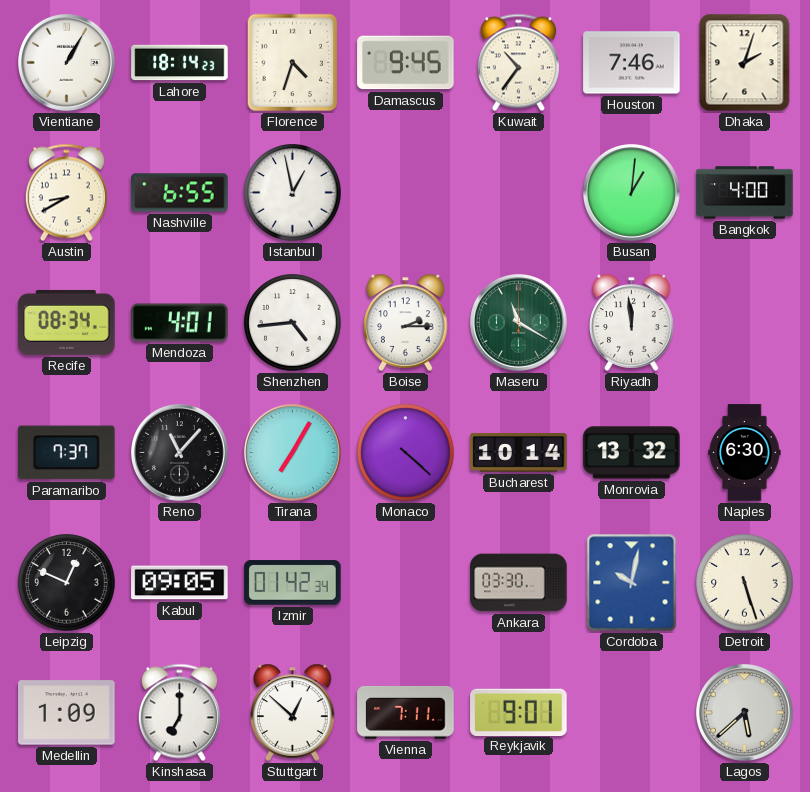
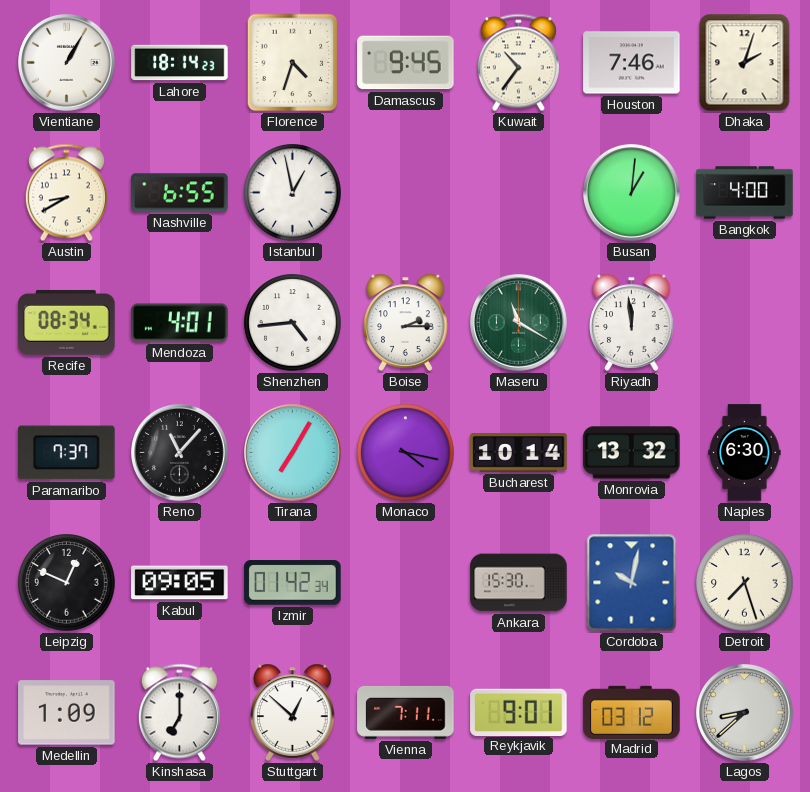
Monaco: 4:22 -> 4:17 (406, 453)
Ankara: 03:30 -> 15:30 (519, 583)
Detroit: 5:27 -> 7:27 (745, 583)
Madrid: none -> 03:12 (632, 712)
Lagos: 5:38 -> 8:38 (745, 713)
